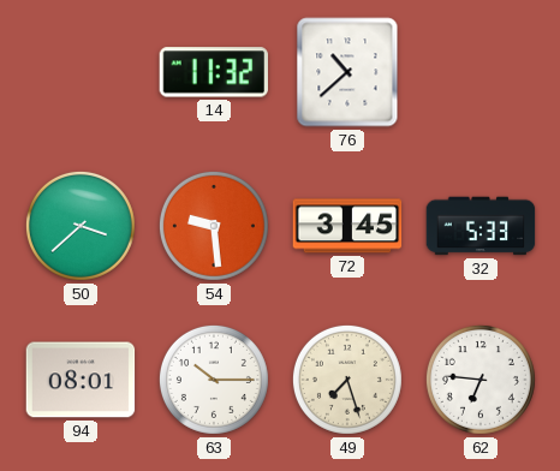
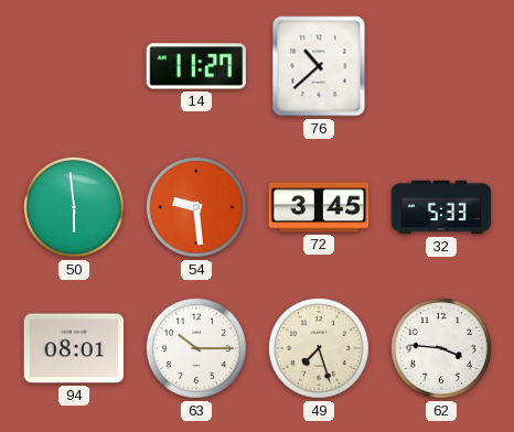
14: 11:32 -> 11:27 (195, 66)
50: 3:38 -> 5:59 (74, 207)
62: 6:46 -> 3:46 (441, 348)
